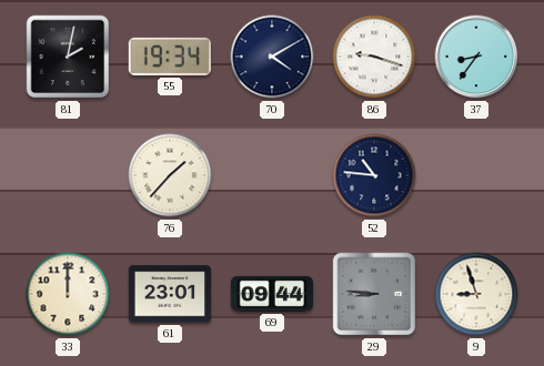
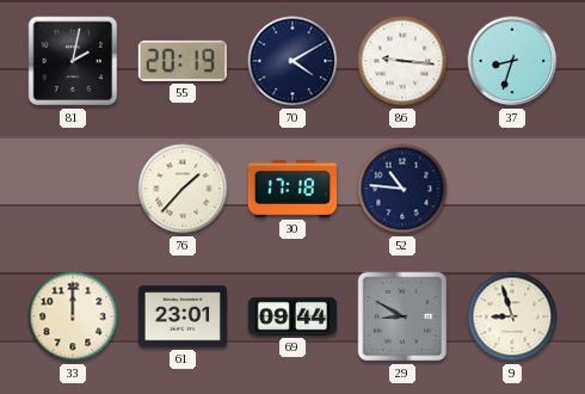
55: 19:34 -> 20:19 (183, 61)
86: 9:18 -> 9:16 (402, 61)
37: 8:36 -> 8:33 (512, 61)
30: none -> 17:18 (291, 189)
29: 8:46 -> 8:50 (402, 316)
